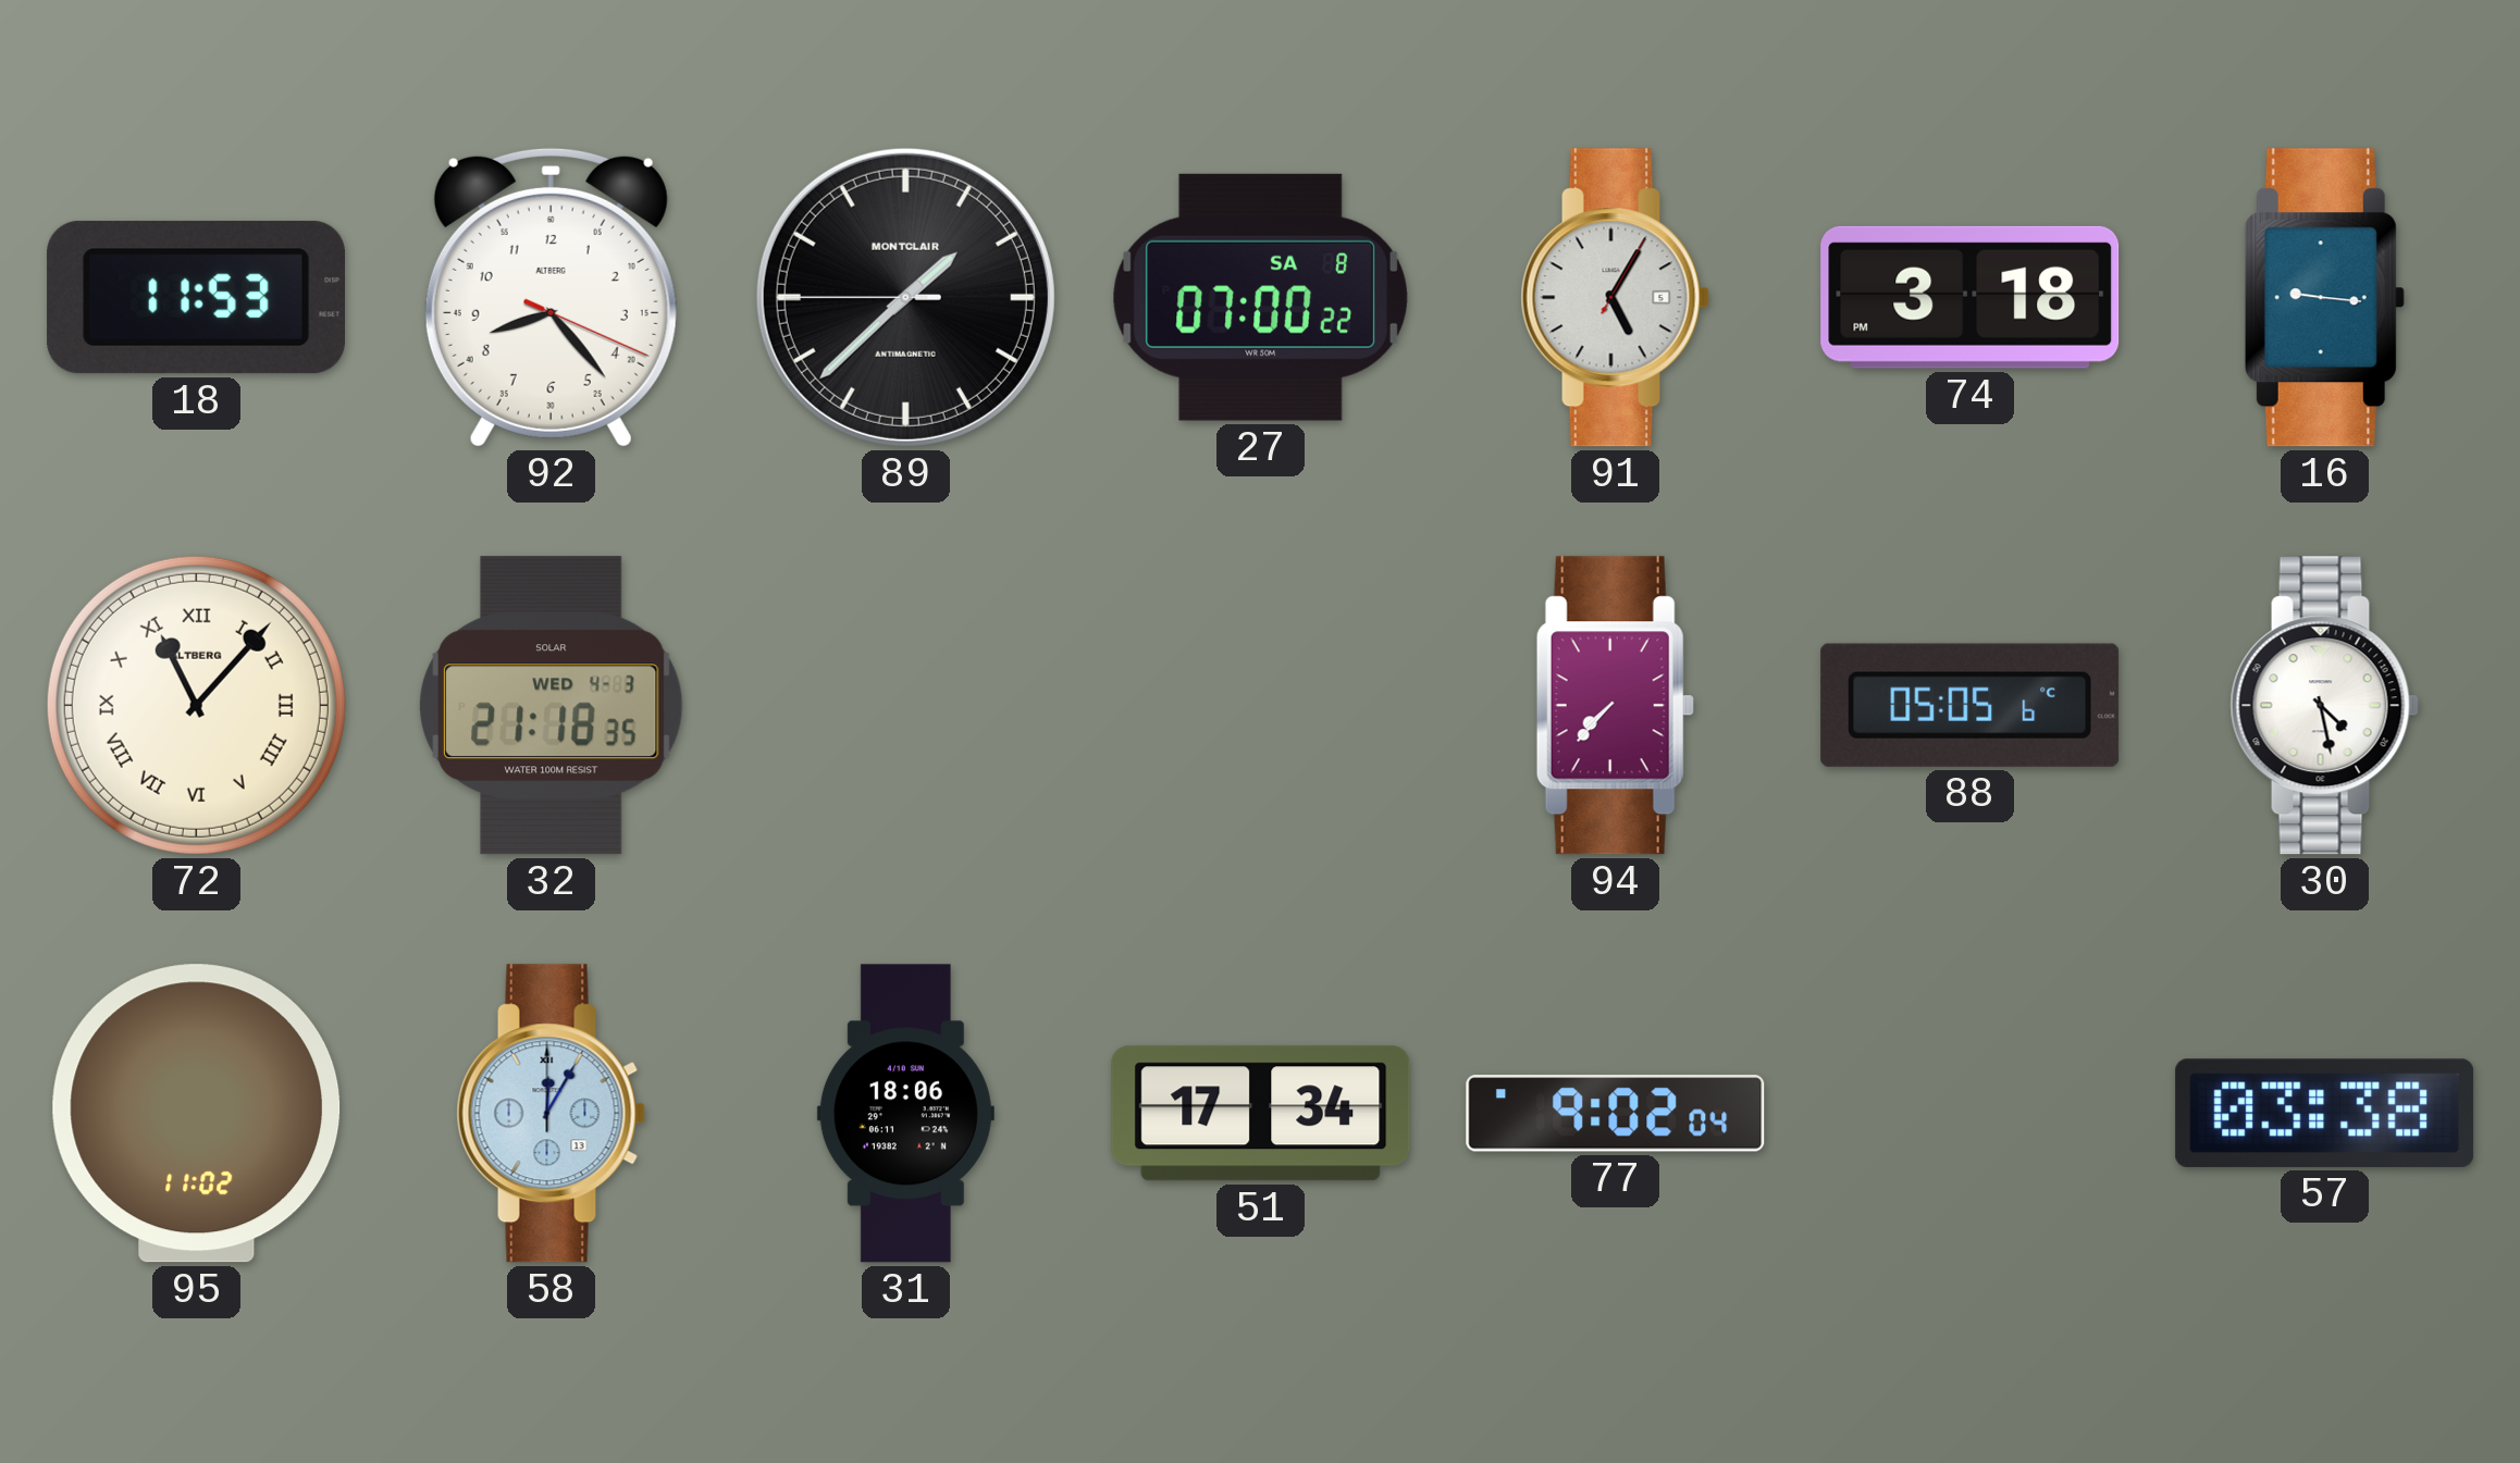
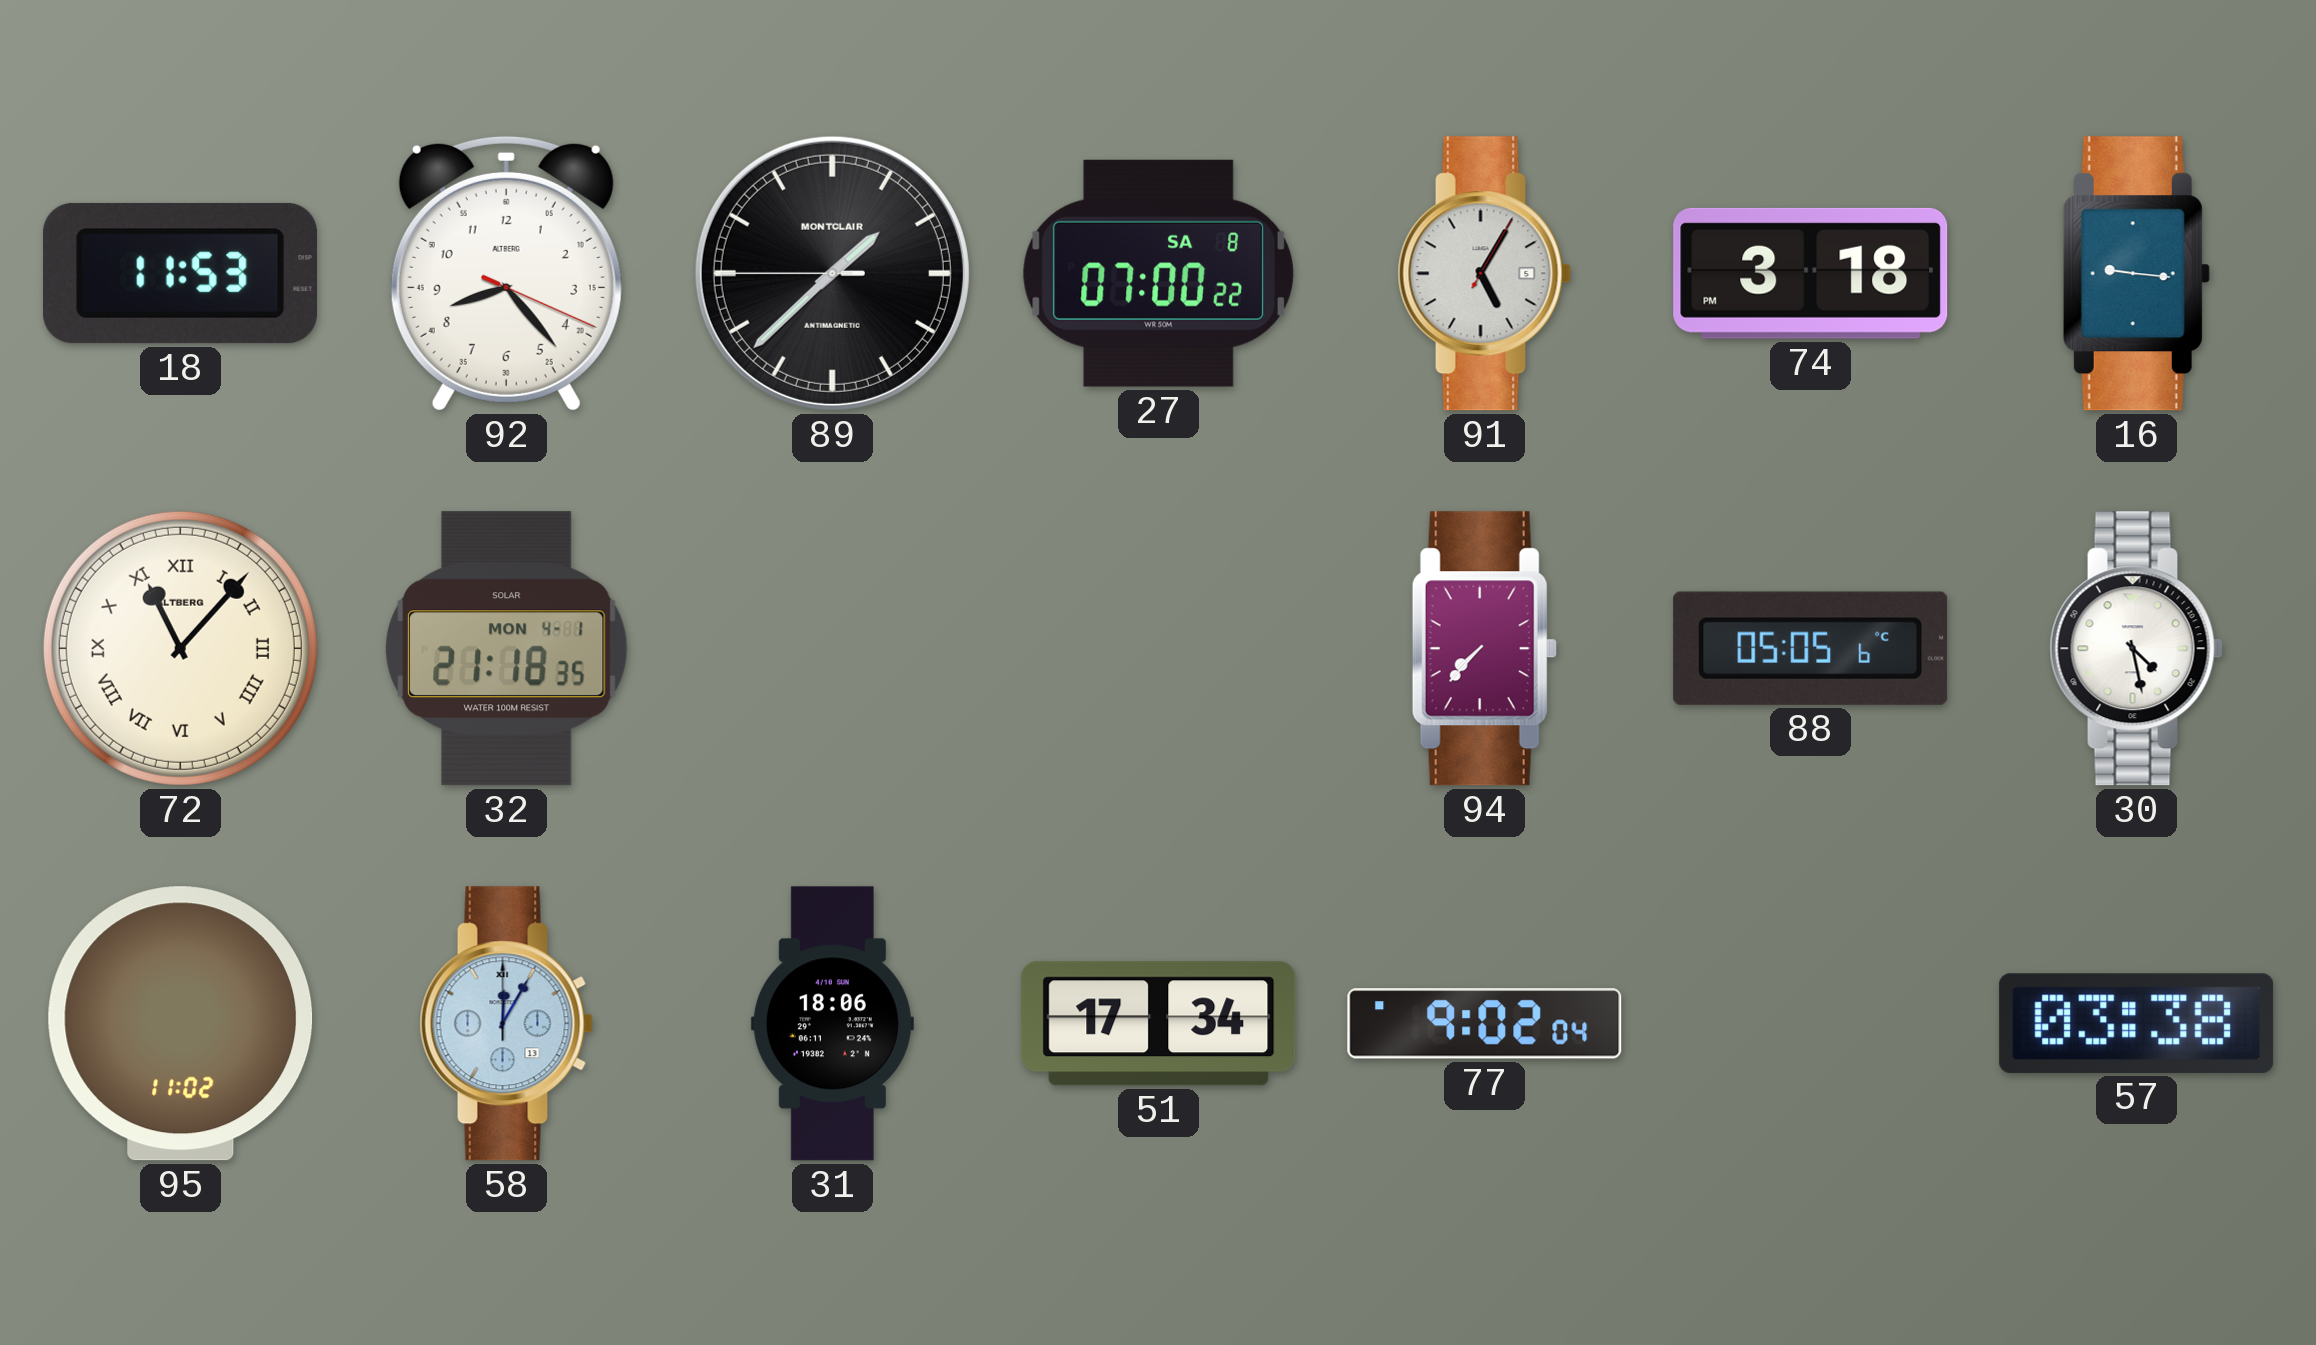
32 date: WED 4-3 -> MON 4-1 (507, 649)
